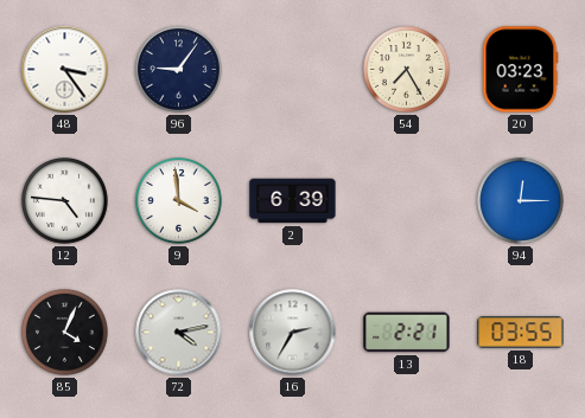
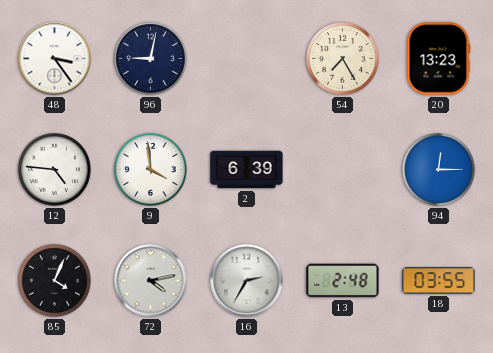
96: 9:06 -> 9:02 (151, 59)
20: 03:23 -> 13:23 (438, 59)
13: 2:21 -> 2:48 (343, 281)
